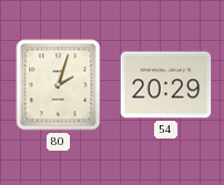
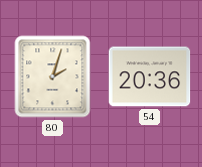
54: 20:29 -> 20:36 (150, 77)
